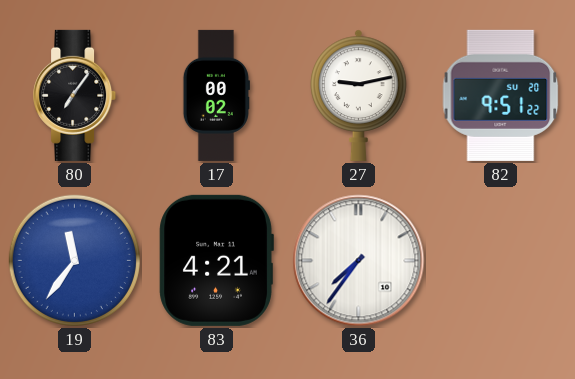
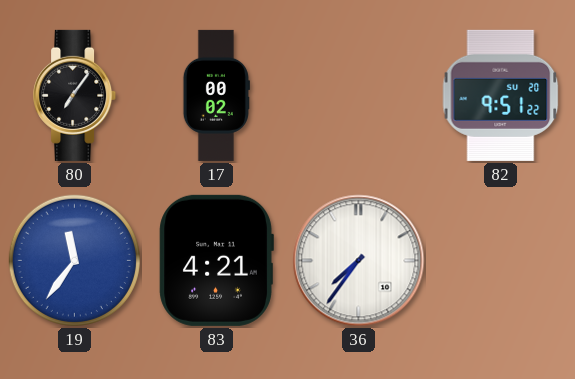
27: 9:13 -> none (359, 95)
